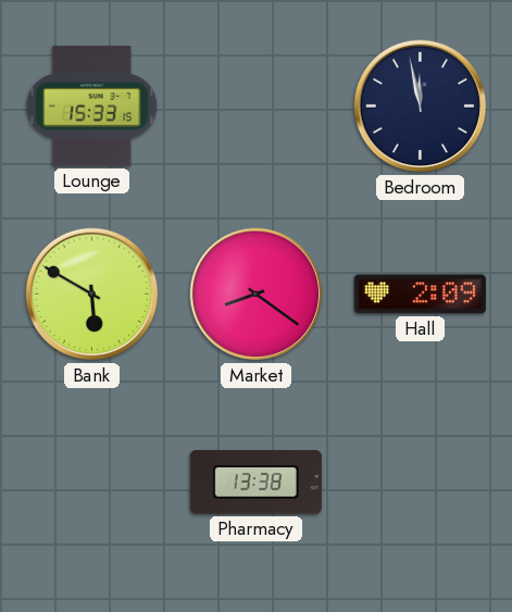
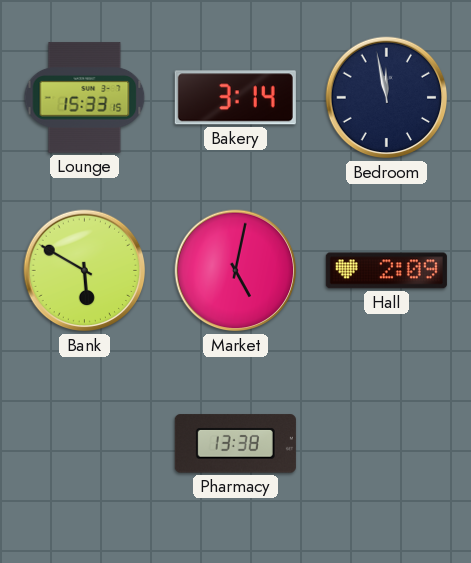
Bakery: none -> 3:14 (235, 98)
Market: 8:21 -> 5:02 (236, 271)
